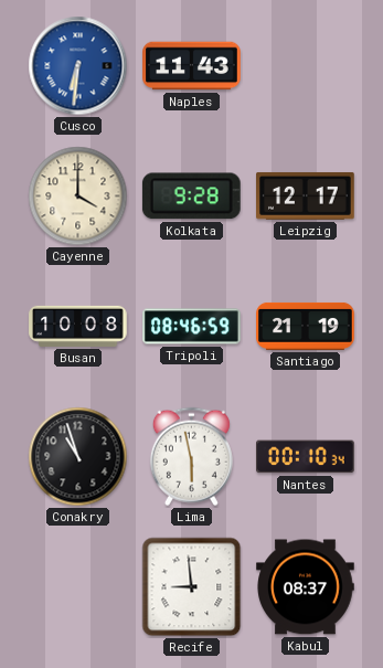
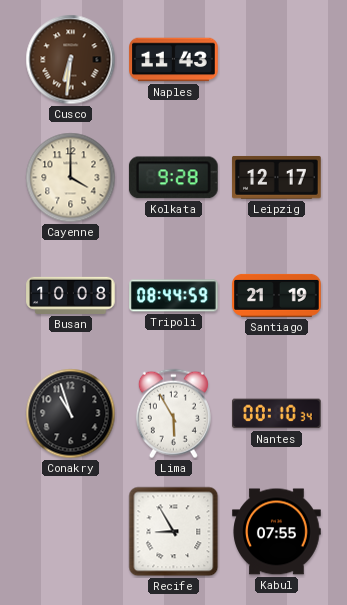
Cusco dial: blue -> brown (71, 60)
Tripoli: 08:46 -> 08:44 (174, 296)
Lima: 5:58 -> 5:55 (173, 414)
Recife: 8:59 -> 8:55 (174, 532)
Kabul: 08:37 -> 07:55 (277, 532)
